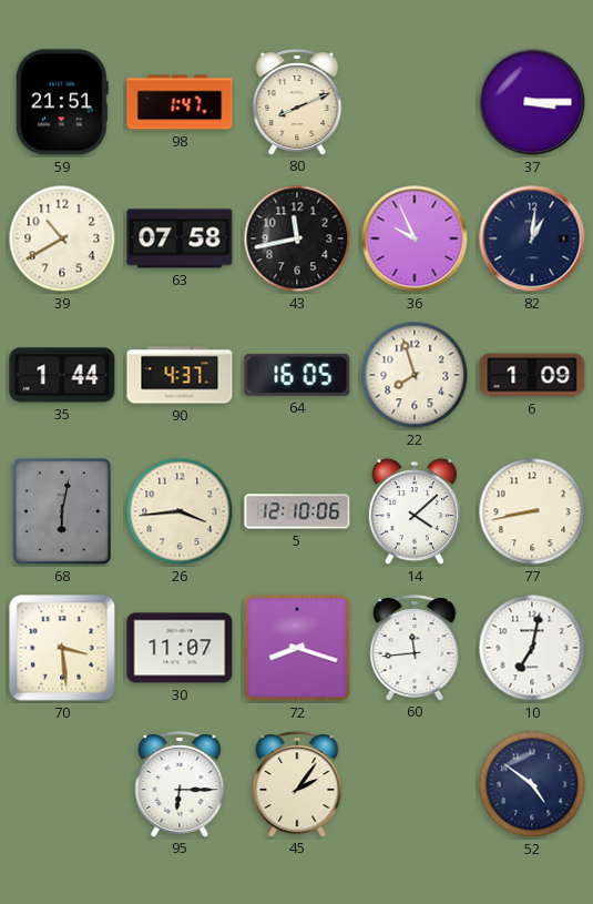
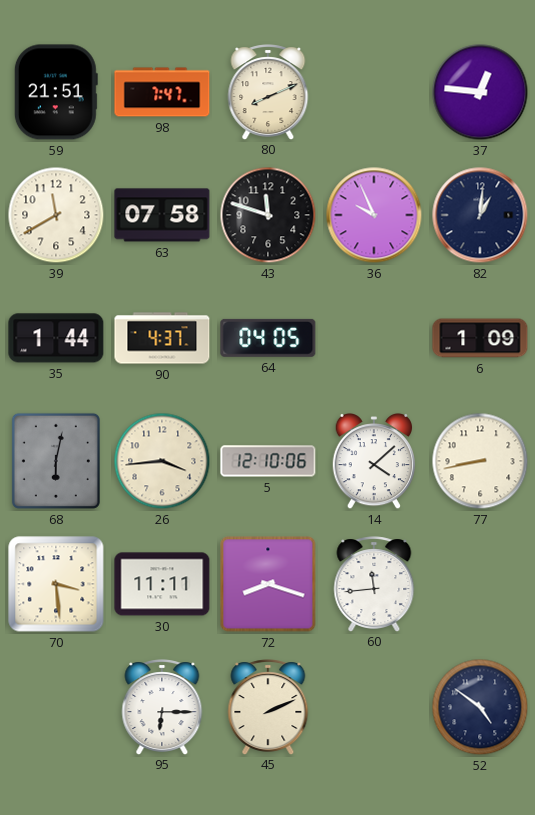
98: 1:47 -> 7:47 (162, 92)
37: 3:15 -> 12:46 (480, 92)
39: 10:40 -> 11:40 (56, 215)
43: 11:43 -> 11:48 (268, 215)
64: 16:05 -> 04:05 (268, 338)
22: 7:57 -> none (415, 375)
30: 11:07 -> 11:11 (162, 584)
10: 7:02 -> none (532, 648)
45: 2:06 -> 2:11 (268, 707)
